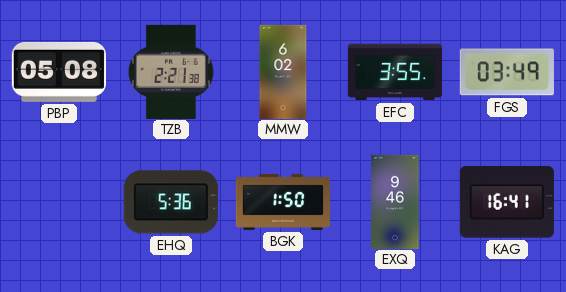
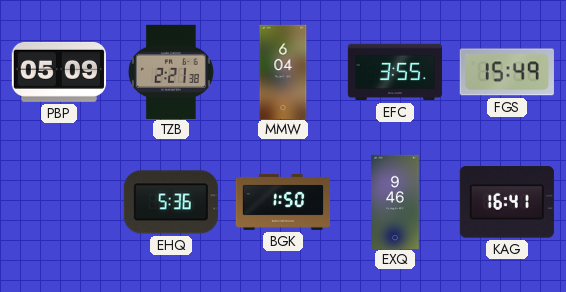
PBP: 05:08 -> 05:09 (59, 72)
MMW: 6:02 -> 6:04 (283, 71)
FGS: 03:49 -> 15:49 (507, 72)
